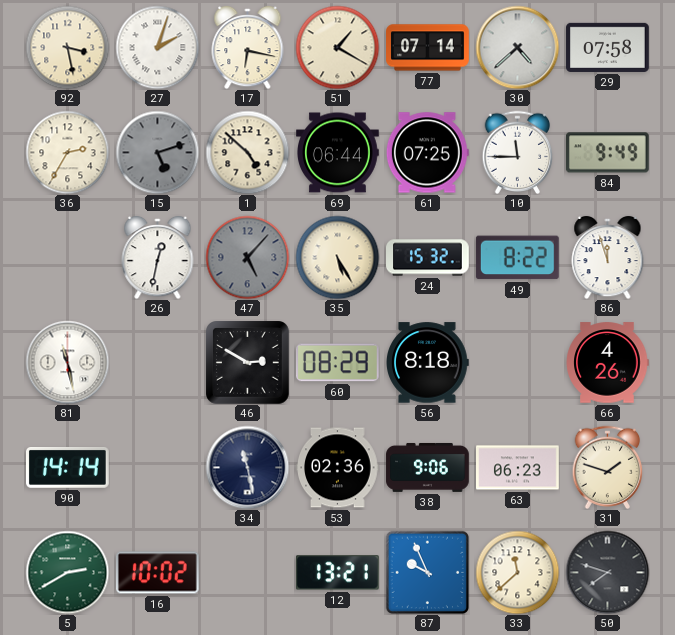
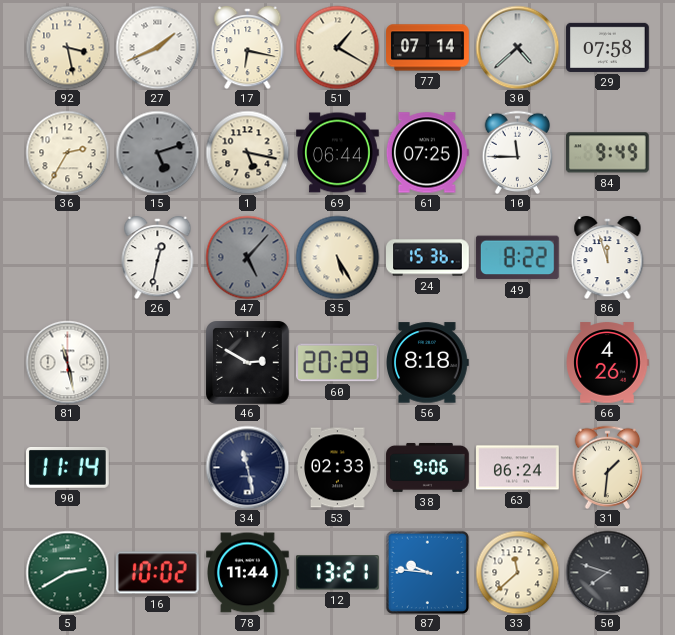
27: 2:03 -> 1:41 (157, 47)
1: 4:52 -> 5:17 (247, 152)
24: 15:32 -> 15:36 (428, 258)
60: 08:29 -> 20:29 (337, 363)
90: 14:14 -> 11:14 (68, 468)
53: 02:36 -> 02:33 (338, 468)
63: 06:23 -> 06:24 (518, 468)
31: 1:48 -> 1:31 (608, 467)
78: none -> 11:44 (248, 573)
87: 9:56 -> 9:46 (427, 572)
